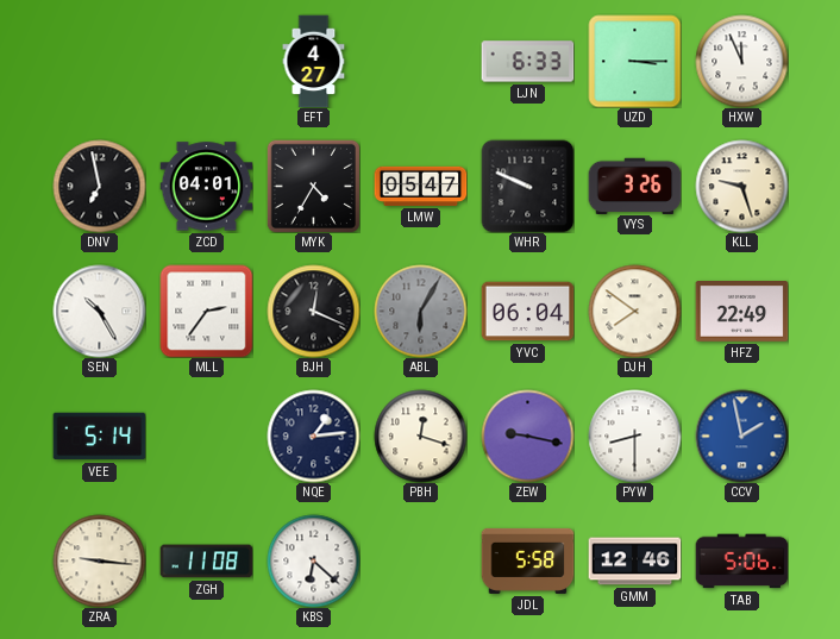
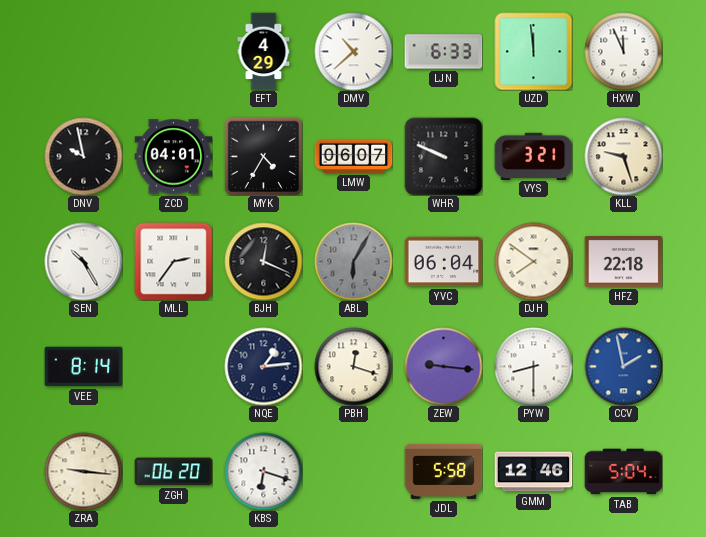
EFT: 4:27 -> 4:29 (264, 51)
DMV: none -> 10:38 (353, 51)
UZD: 3:15 -> 11:59 (533, 51)
DNV: 6:58 -> 9:58 (83, 156)
LMW: 05:47 -> 06:07 (353, 156)
VYS: 3:26 -> 3:21 (533, 156)
HFZ: 22:49 -> 22:18 (623, 262)
VEE: 5:14 -> 8:14 (83, 367)
ZEW: 9:17 -> 9:16 (443, 366)
ZGH: 11:08 -> 06:20 (173, 472)
KBS: 6:22 -> 6:18 (263, 471)
TAB: 5:06 -> 5:04 (623, 472)
